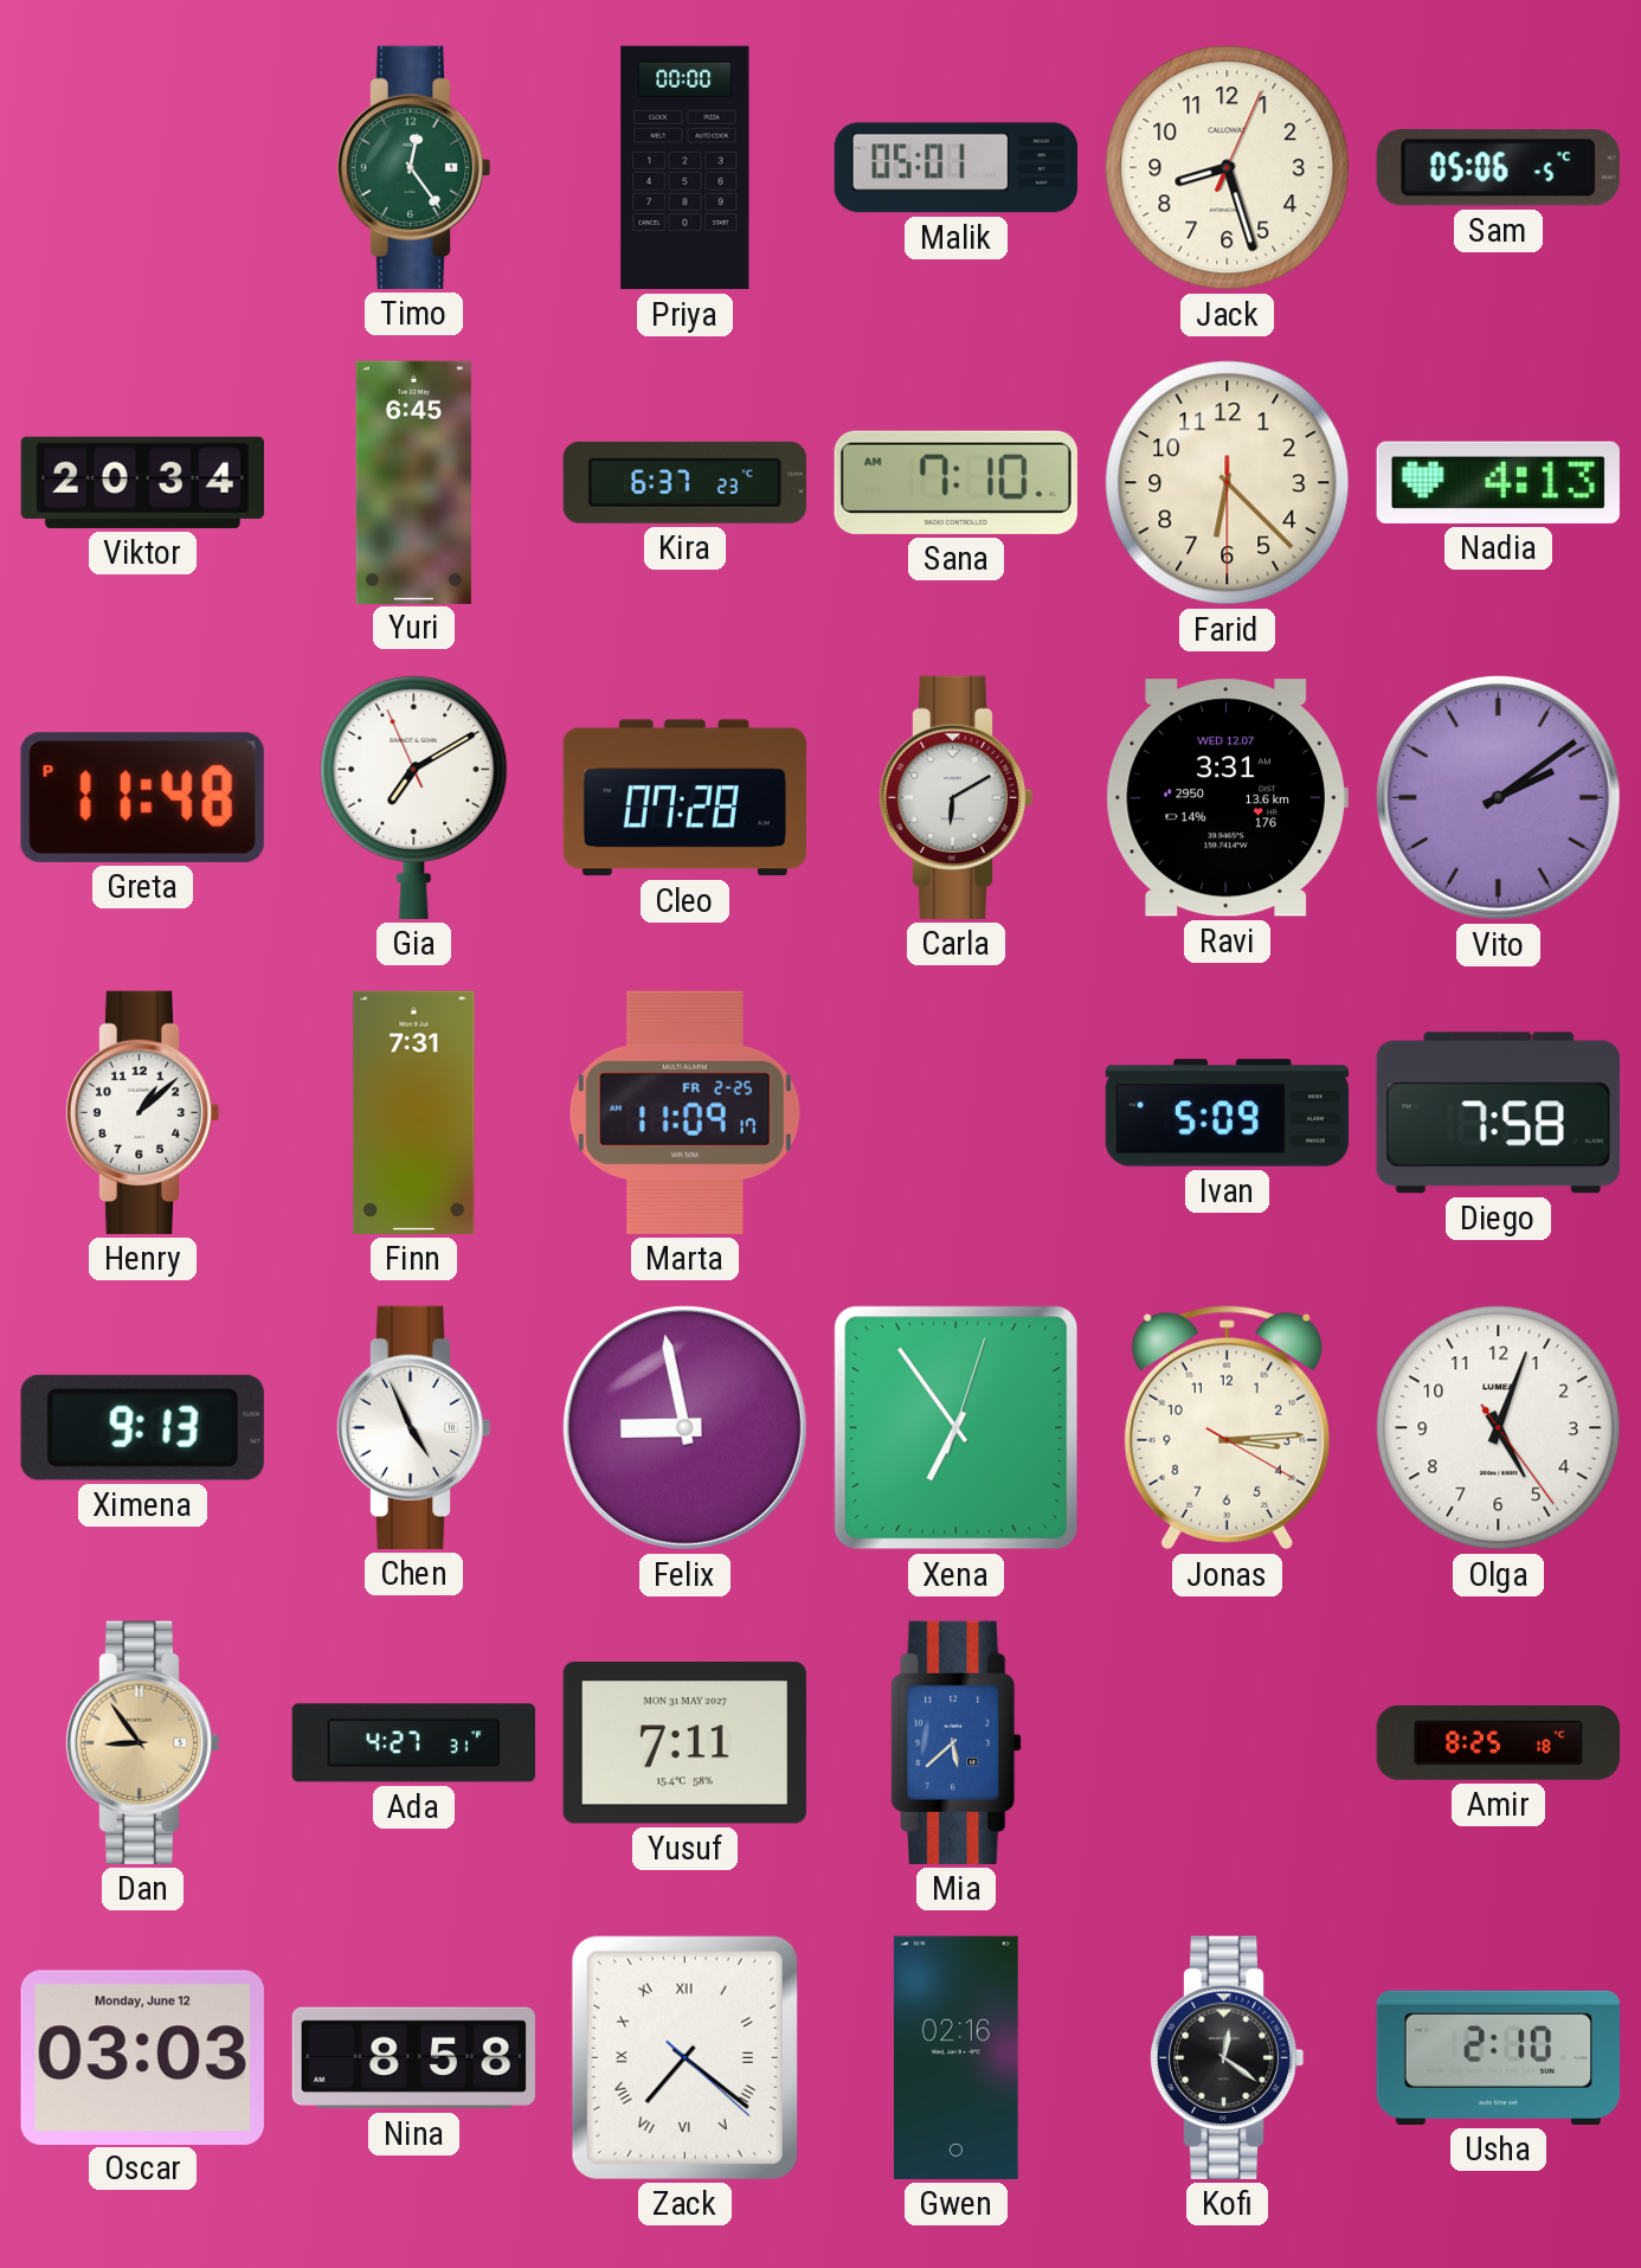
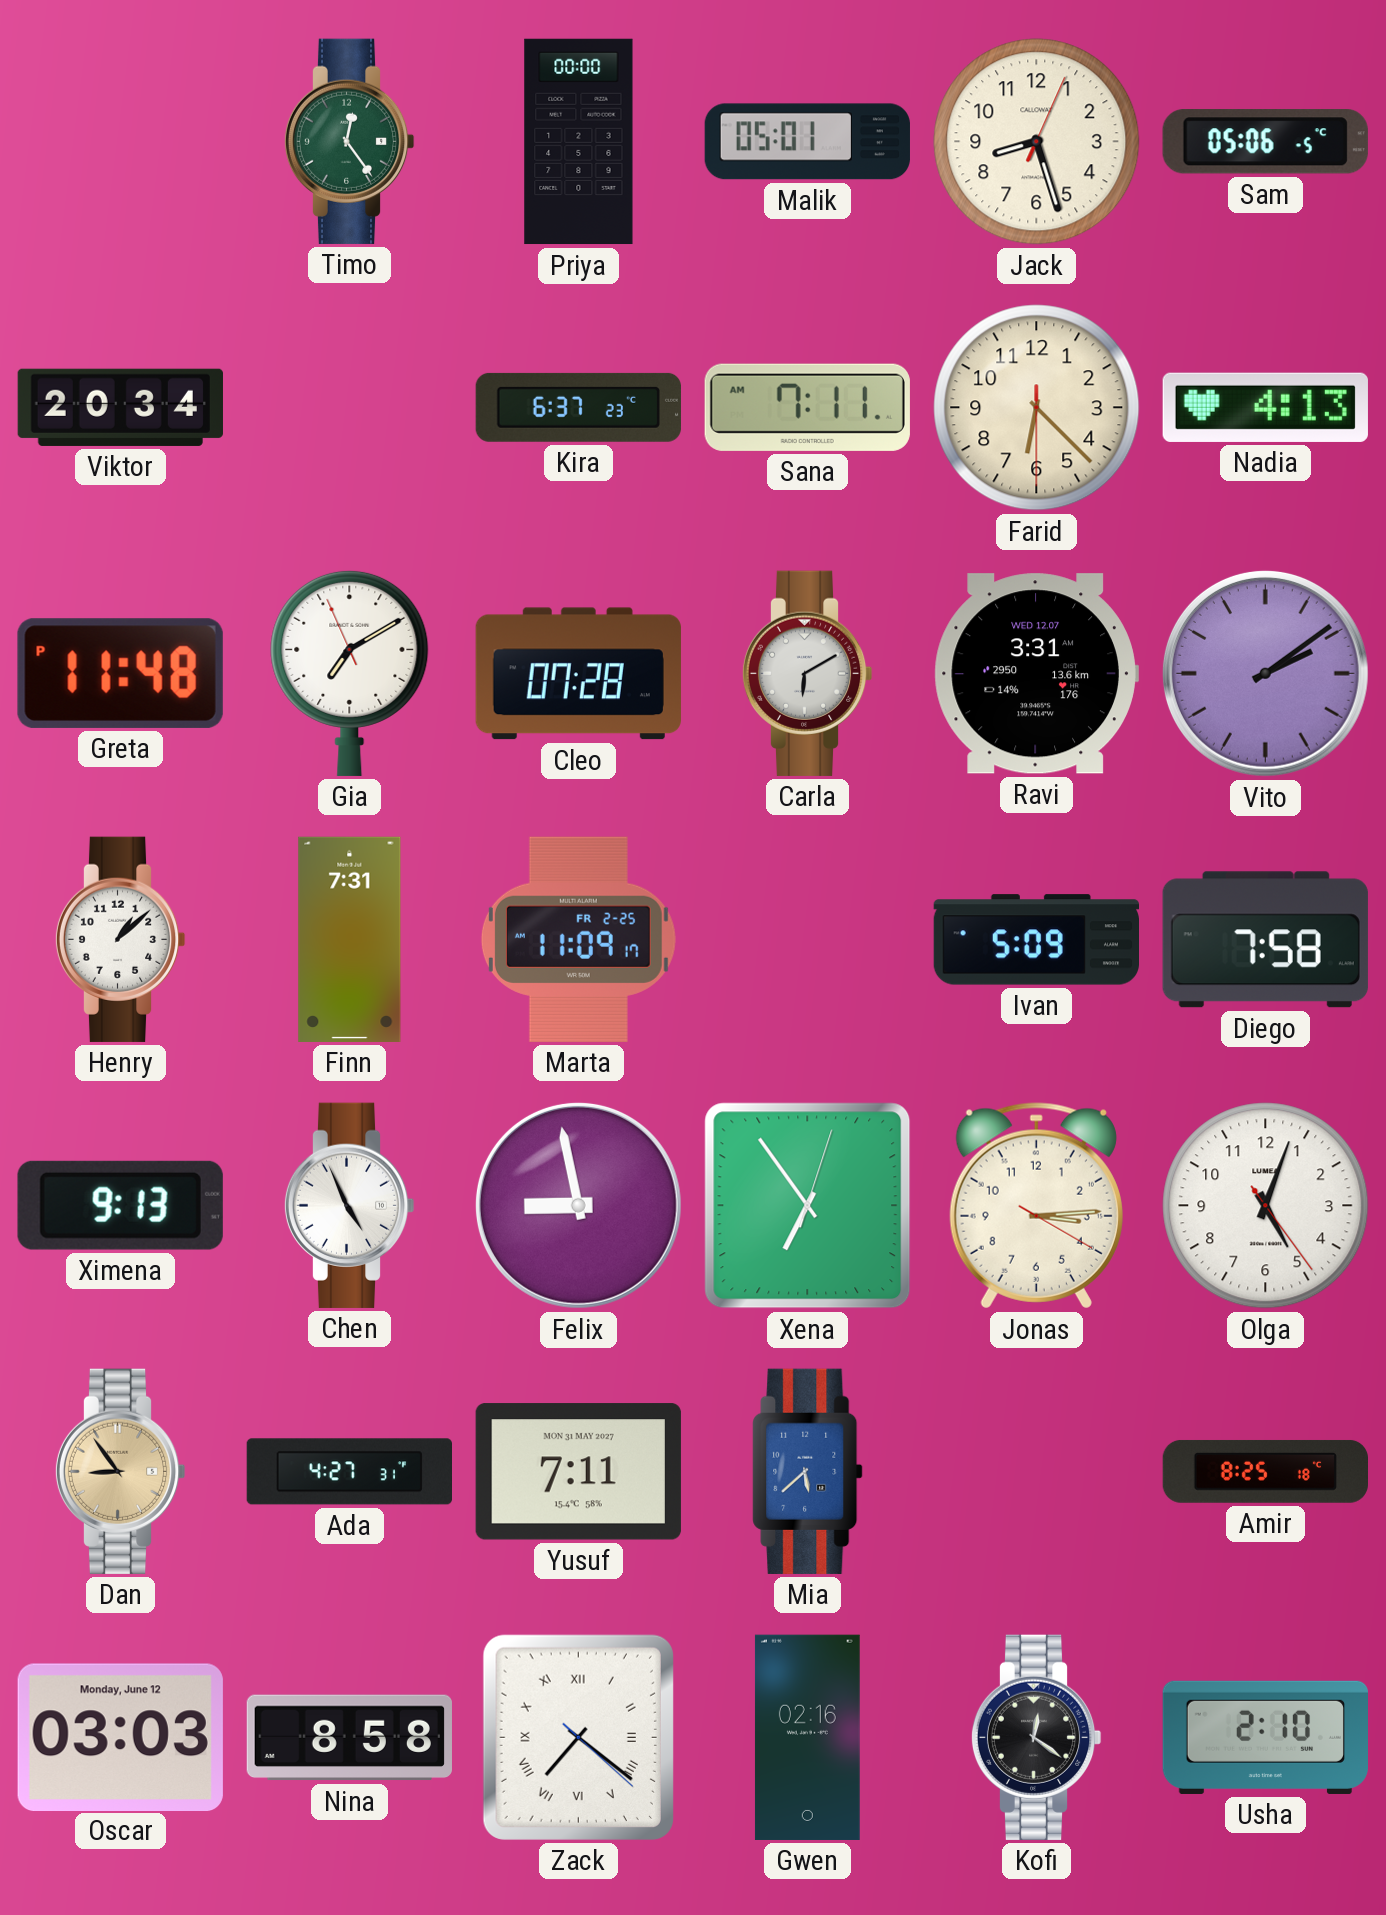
Yuri: 6:45 -> none (413, 482)
Sana: 7:10 -> 7:11 (807, 407)
